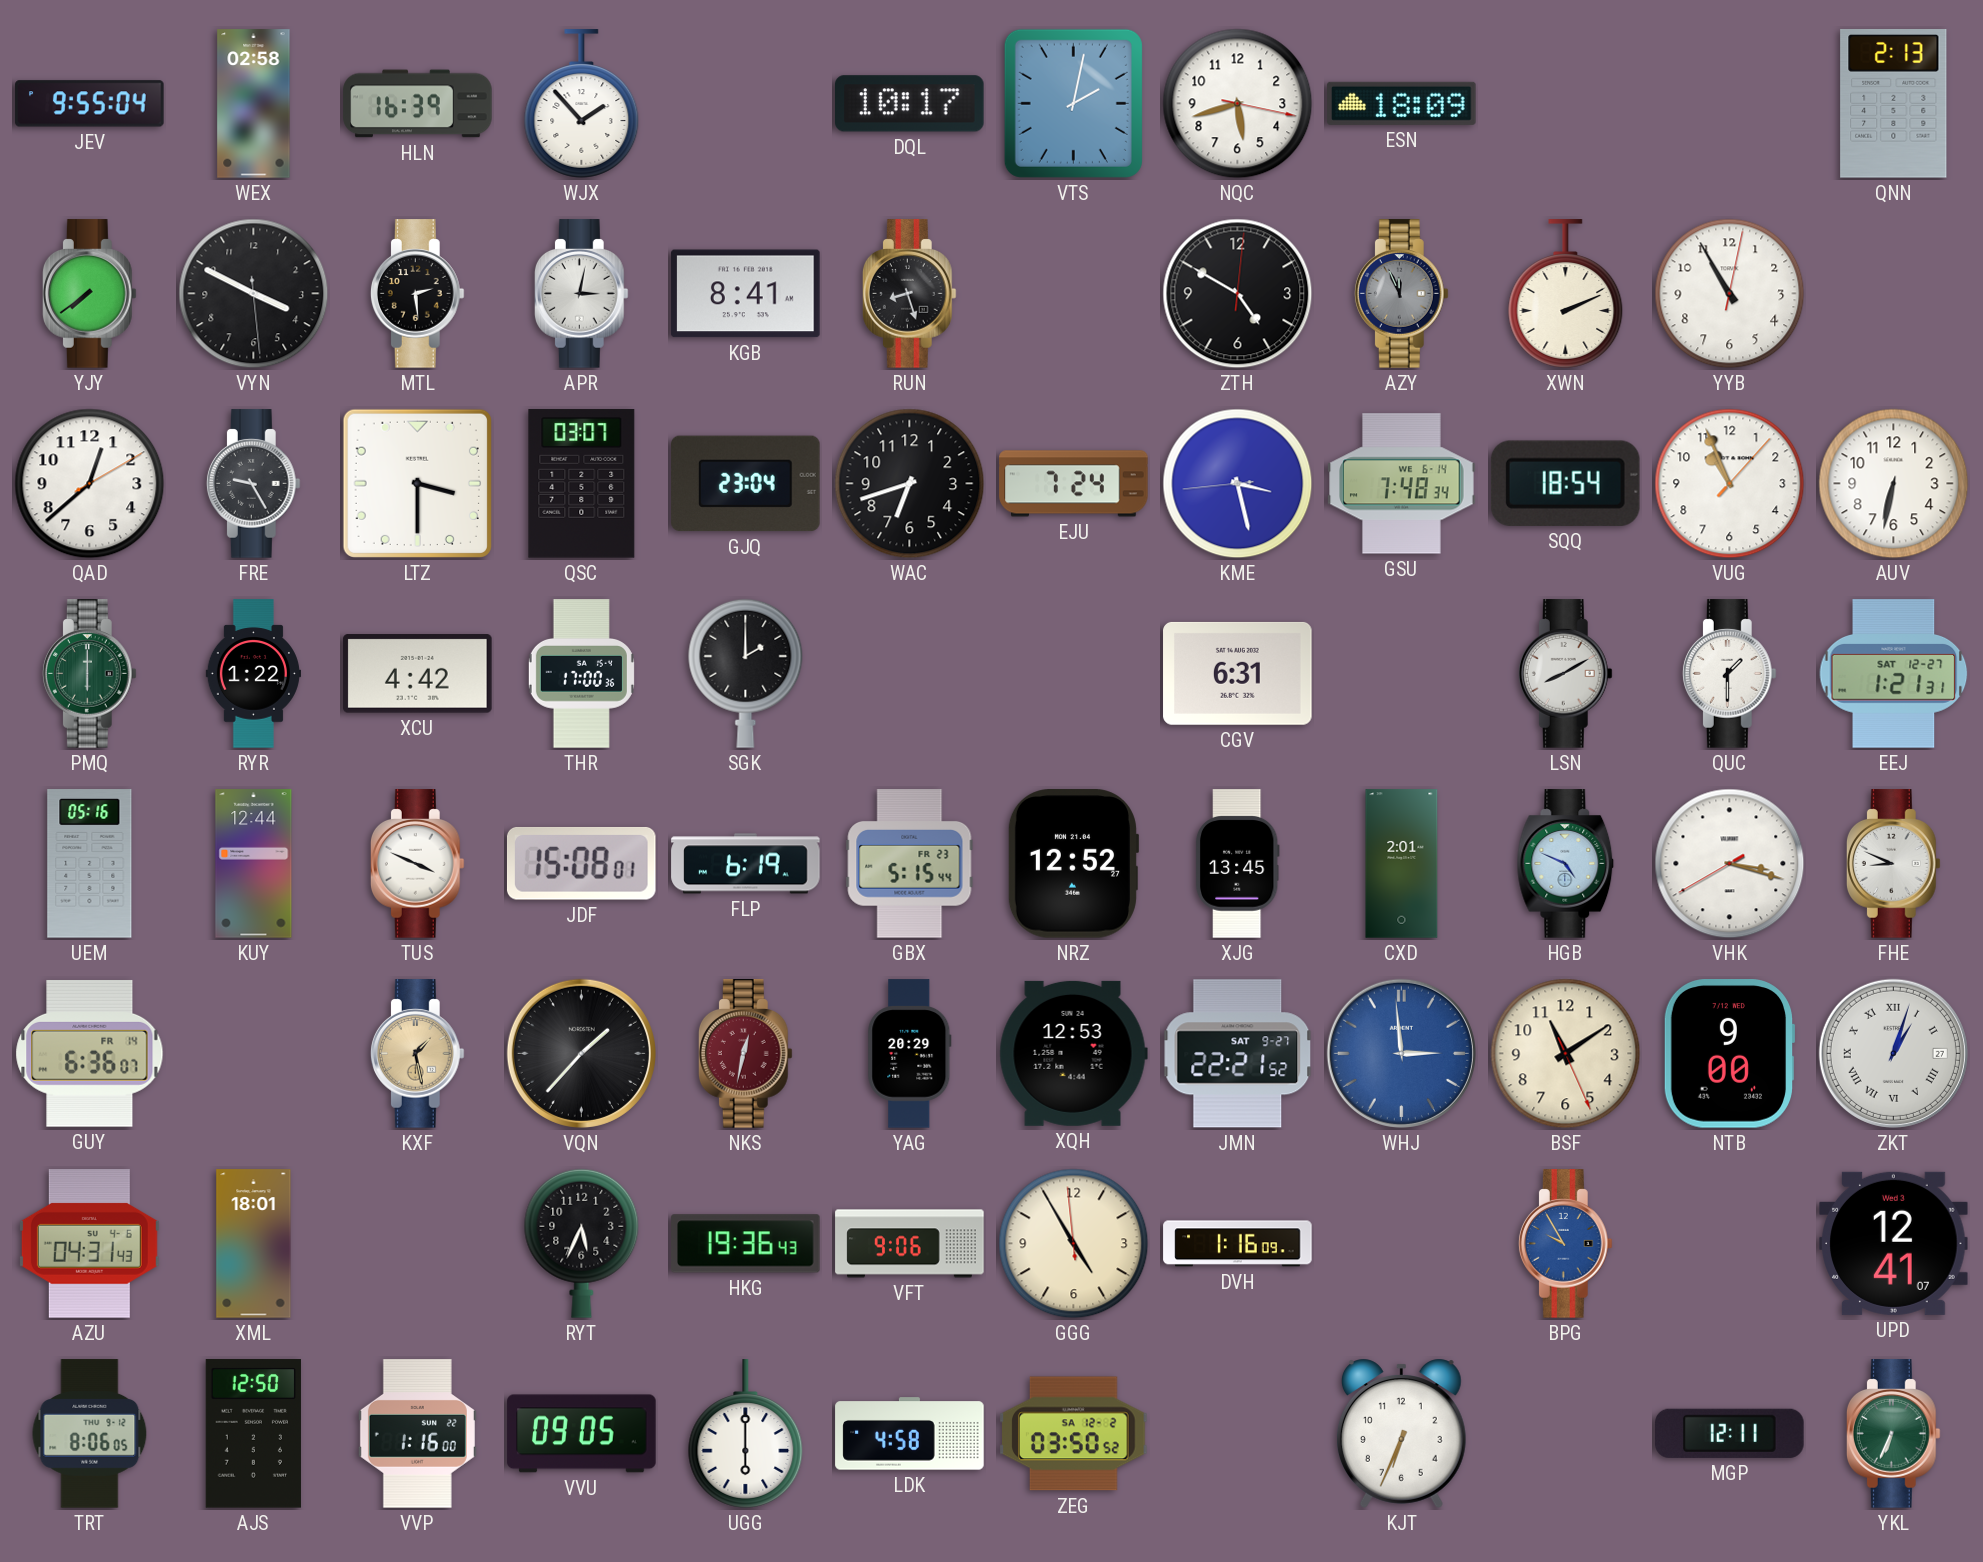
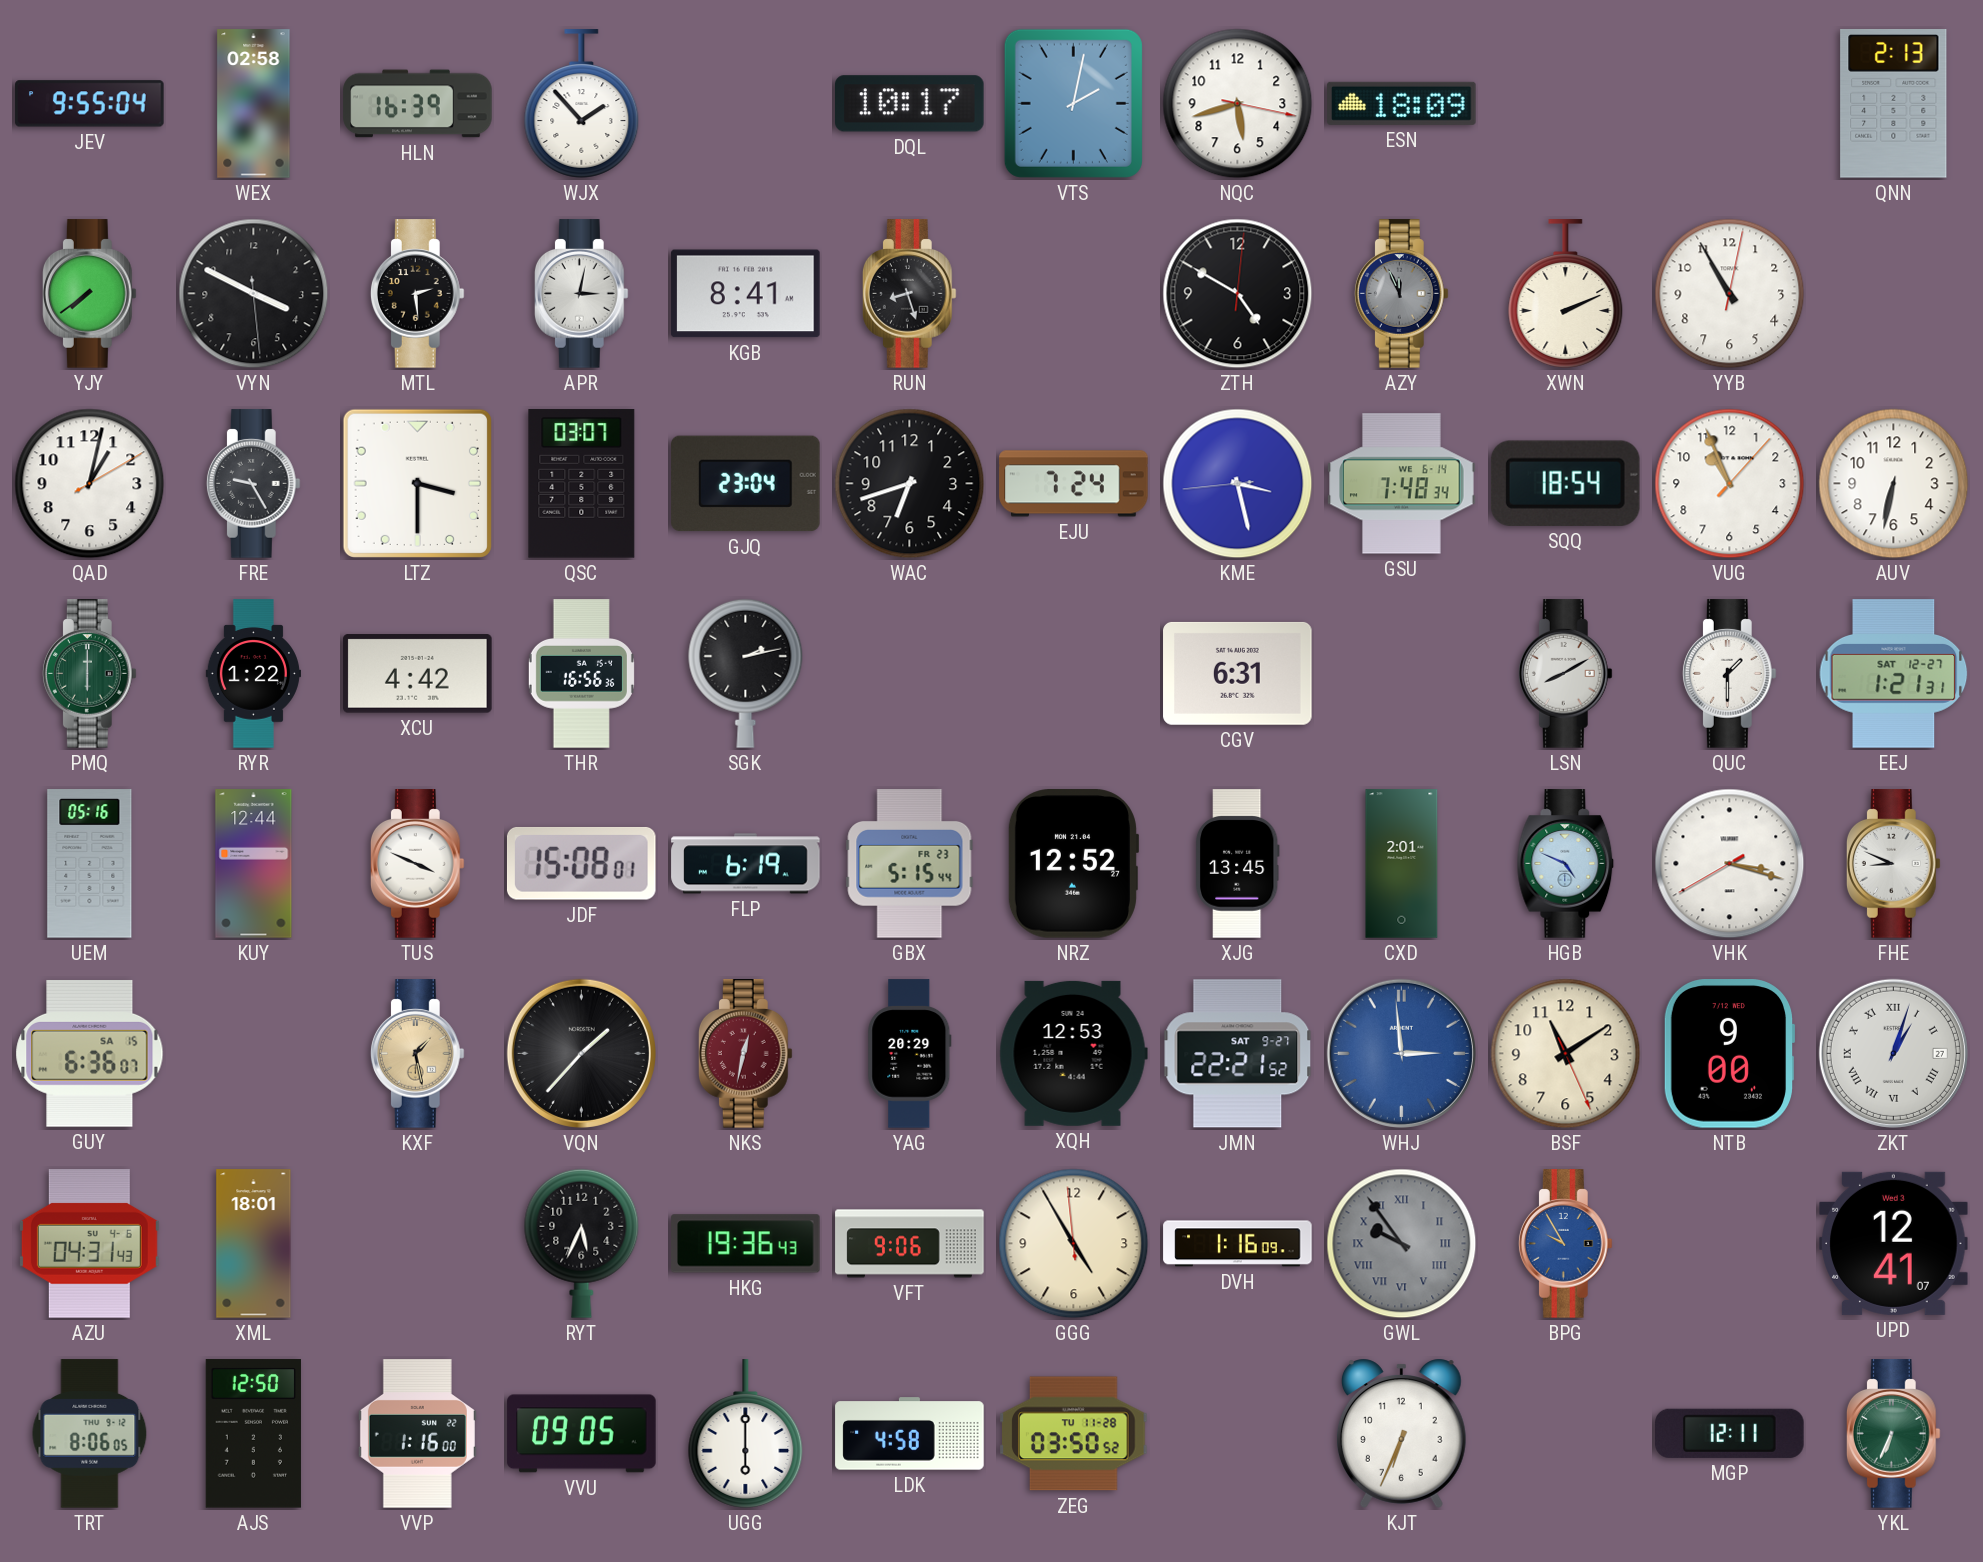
QAD: 12:38 -> 1:02 (90, 484)
THR: 17:00 -> 16:56 (581, 674)
SGK: 2:00 -> 2:13 (746, 673)
GUY date: FR 14 -> SA 15 (90, 1053)
GWL: none -> 9:54 (1402, 1244)
ZEG date: SA 12-2 -> TU 11-28 (1074, 1434)
